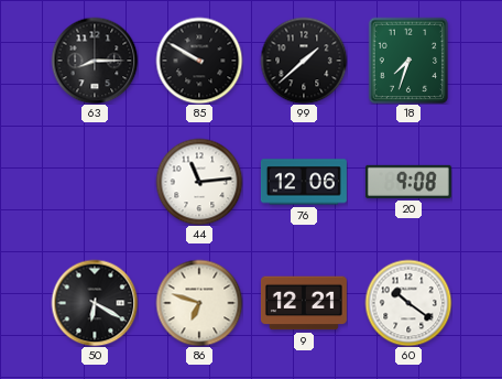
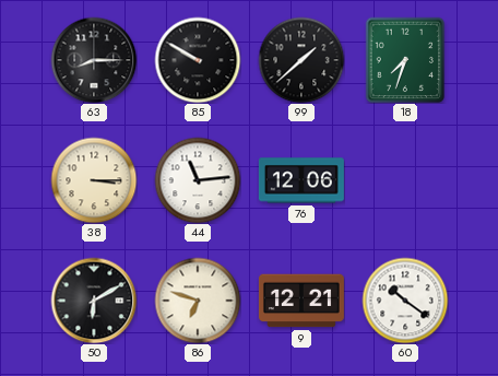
38: none -> 3:15 (94, 180)
20: 9:08 -> none (408, 182)
50: 6:20 -> 6:10 (94, 301)
